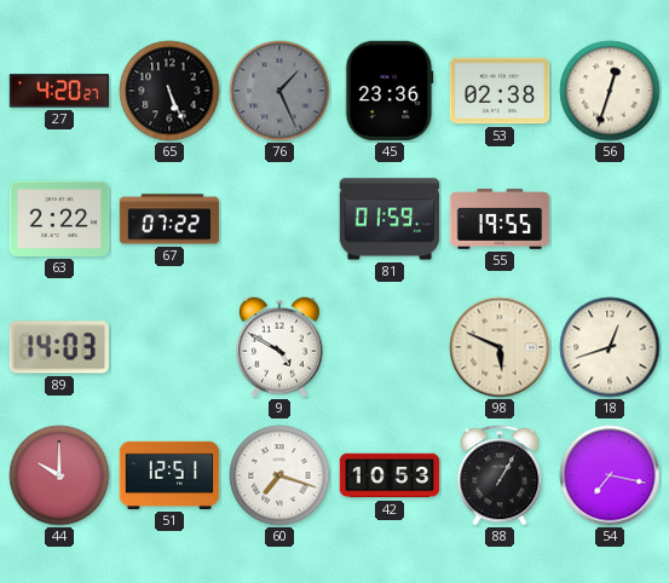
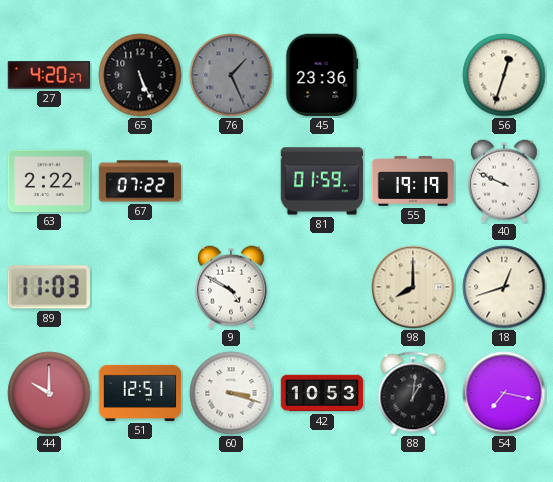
53: 02:38 -> none (500, 91)
55: 19:55 -> 19:19 (413, 181)
40: none -> 9:49 (504, 181)
89: 14:03 -> 11:03 (48, 287)
98: 5:49 -> 8:00 (413, 287)
60: 7:18 -> 3:18 (231, 393)
88: 1:05 -> 1:01 (413, 393)
